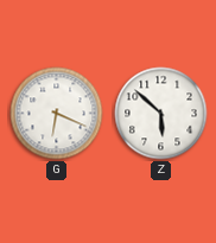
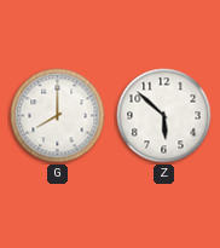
G: 6:19 -> 8:00 (58, 116)
